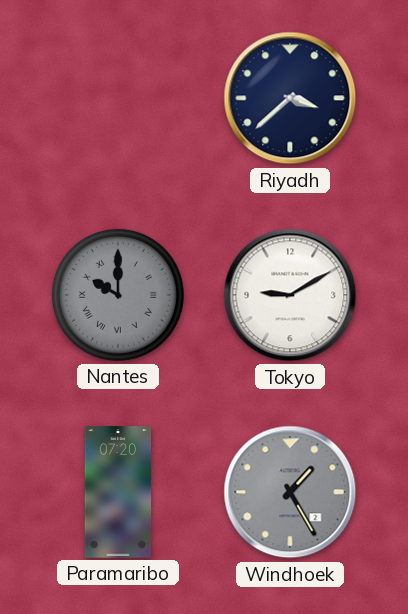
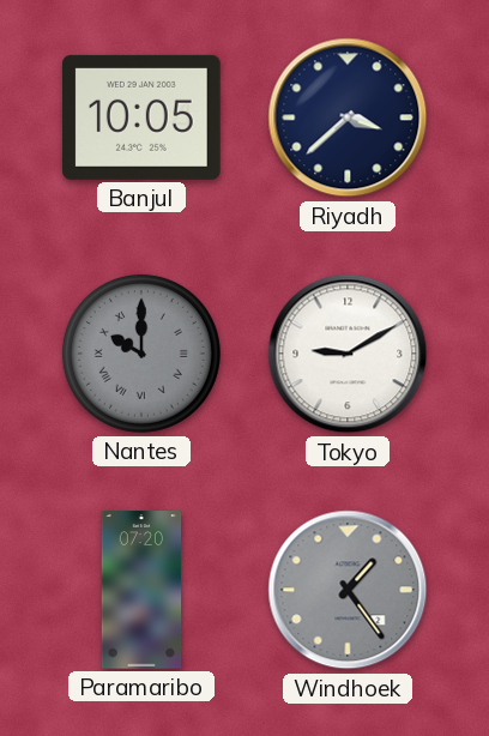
Banjul: none -> 10:05 (143, 117)
Windhoek: 1:25 -> 1:24 (348, 590)
